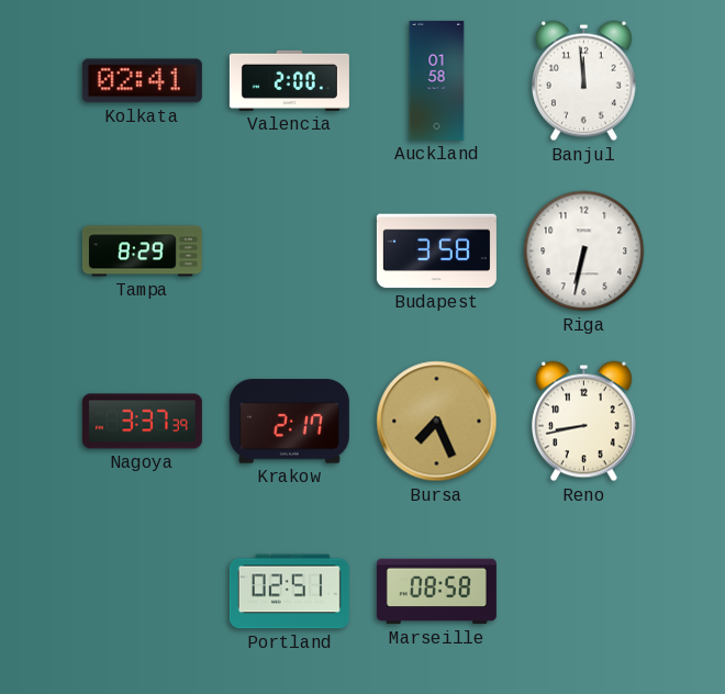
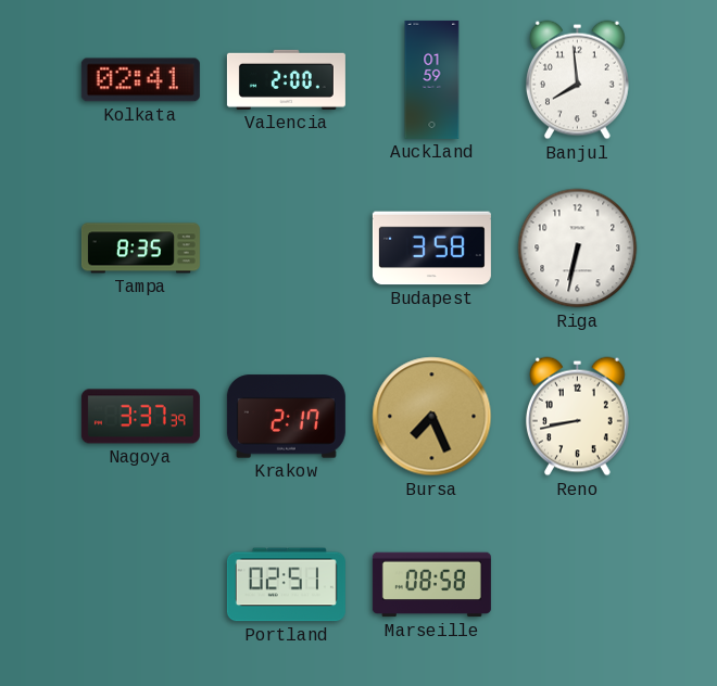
Auckland: 01:58 -> 01:59 (432, 79)
Banjul: 11:59 -> 7:59 (577, 80)
Tampa: 8:29 -> 8:35 (140, 249)
